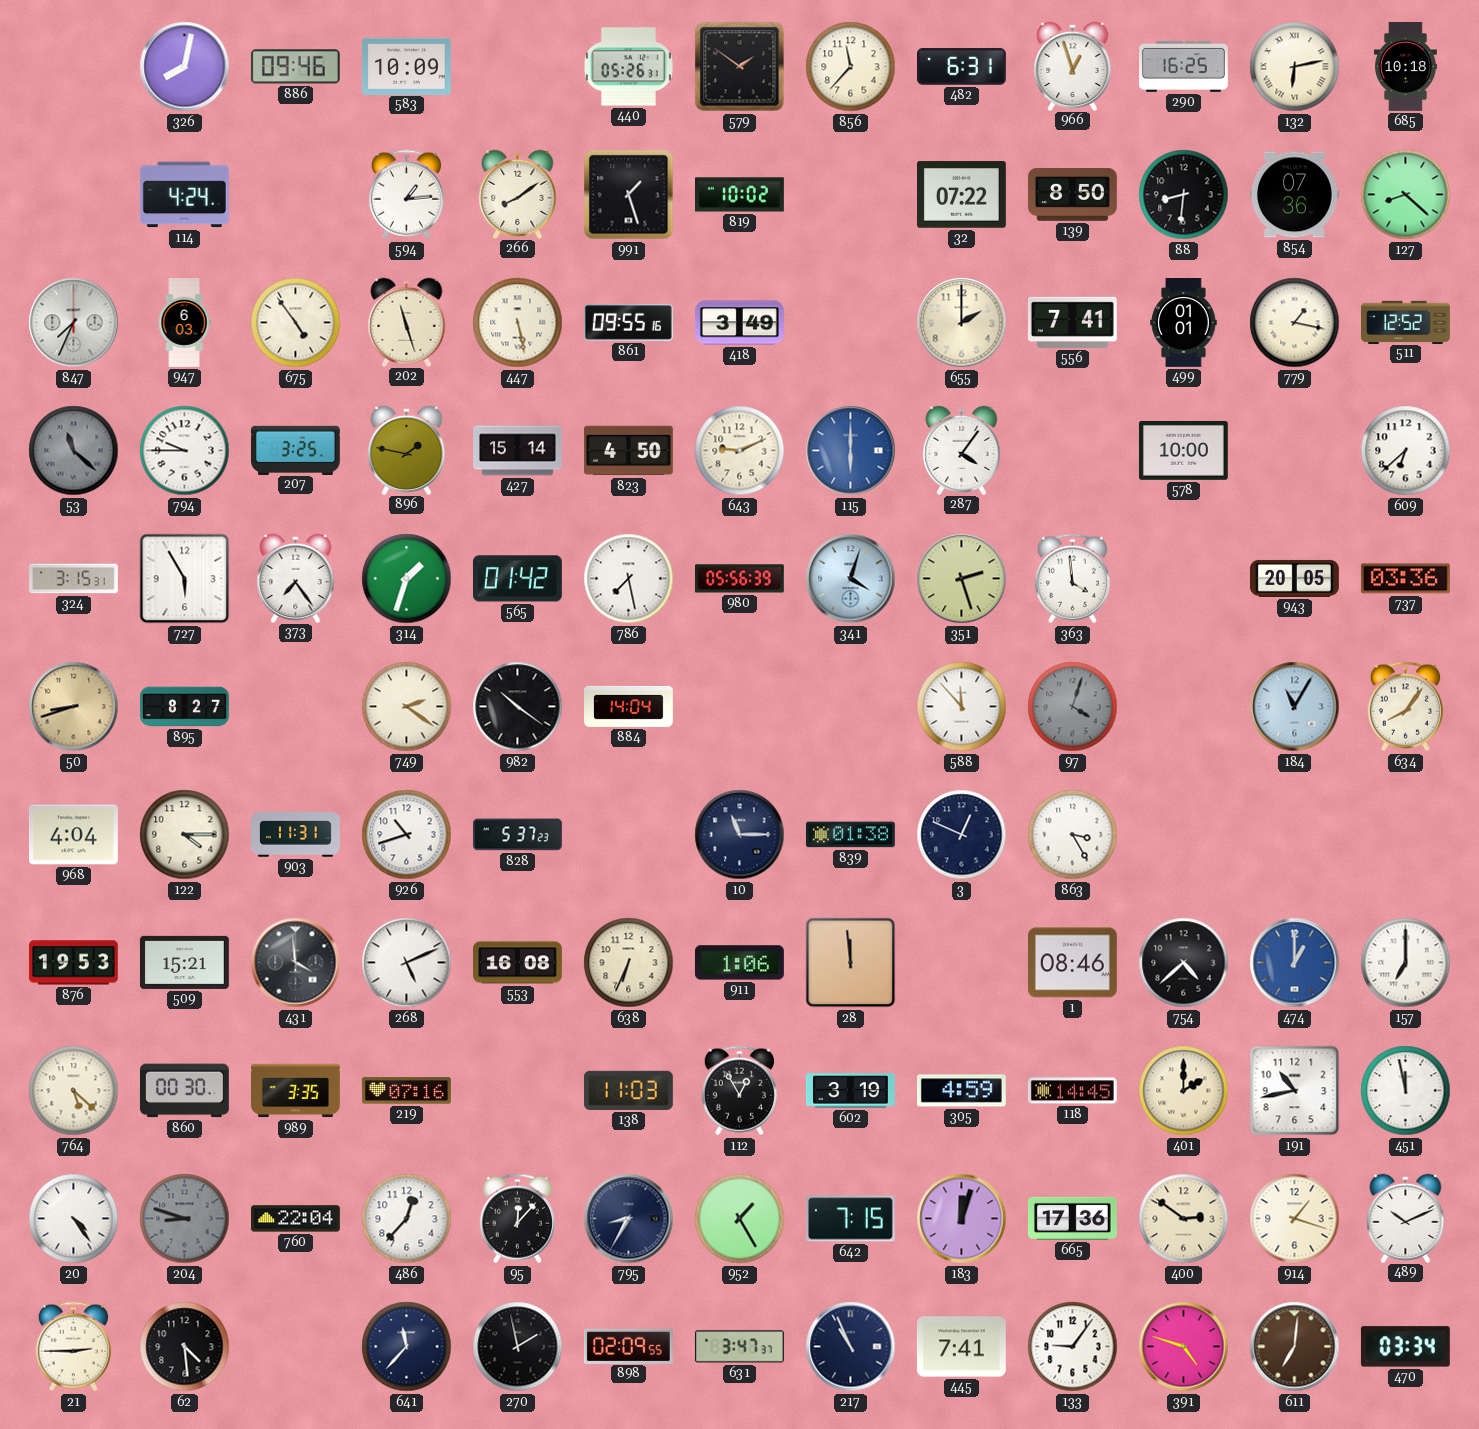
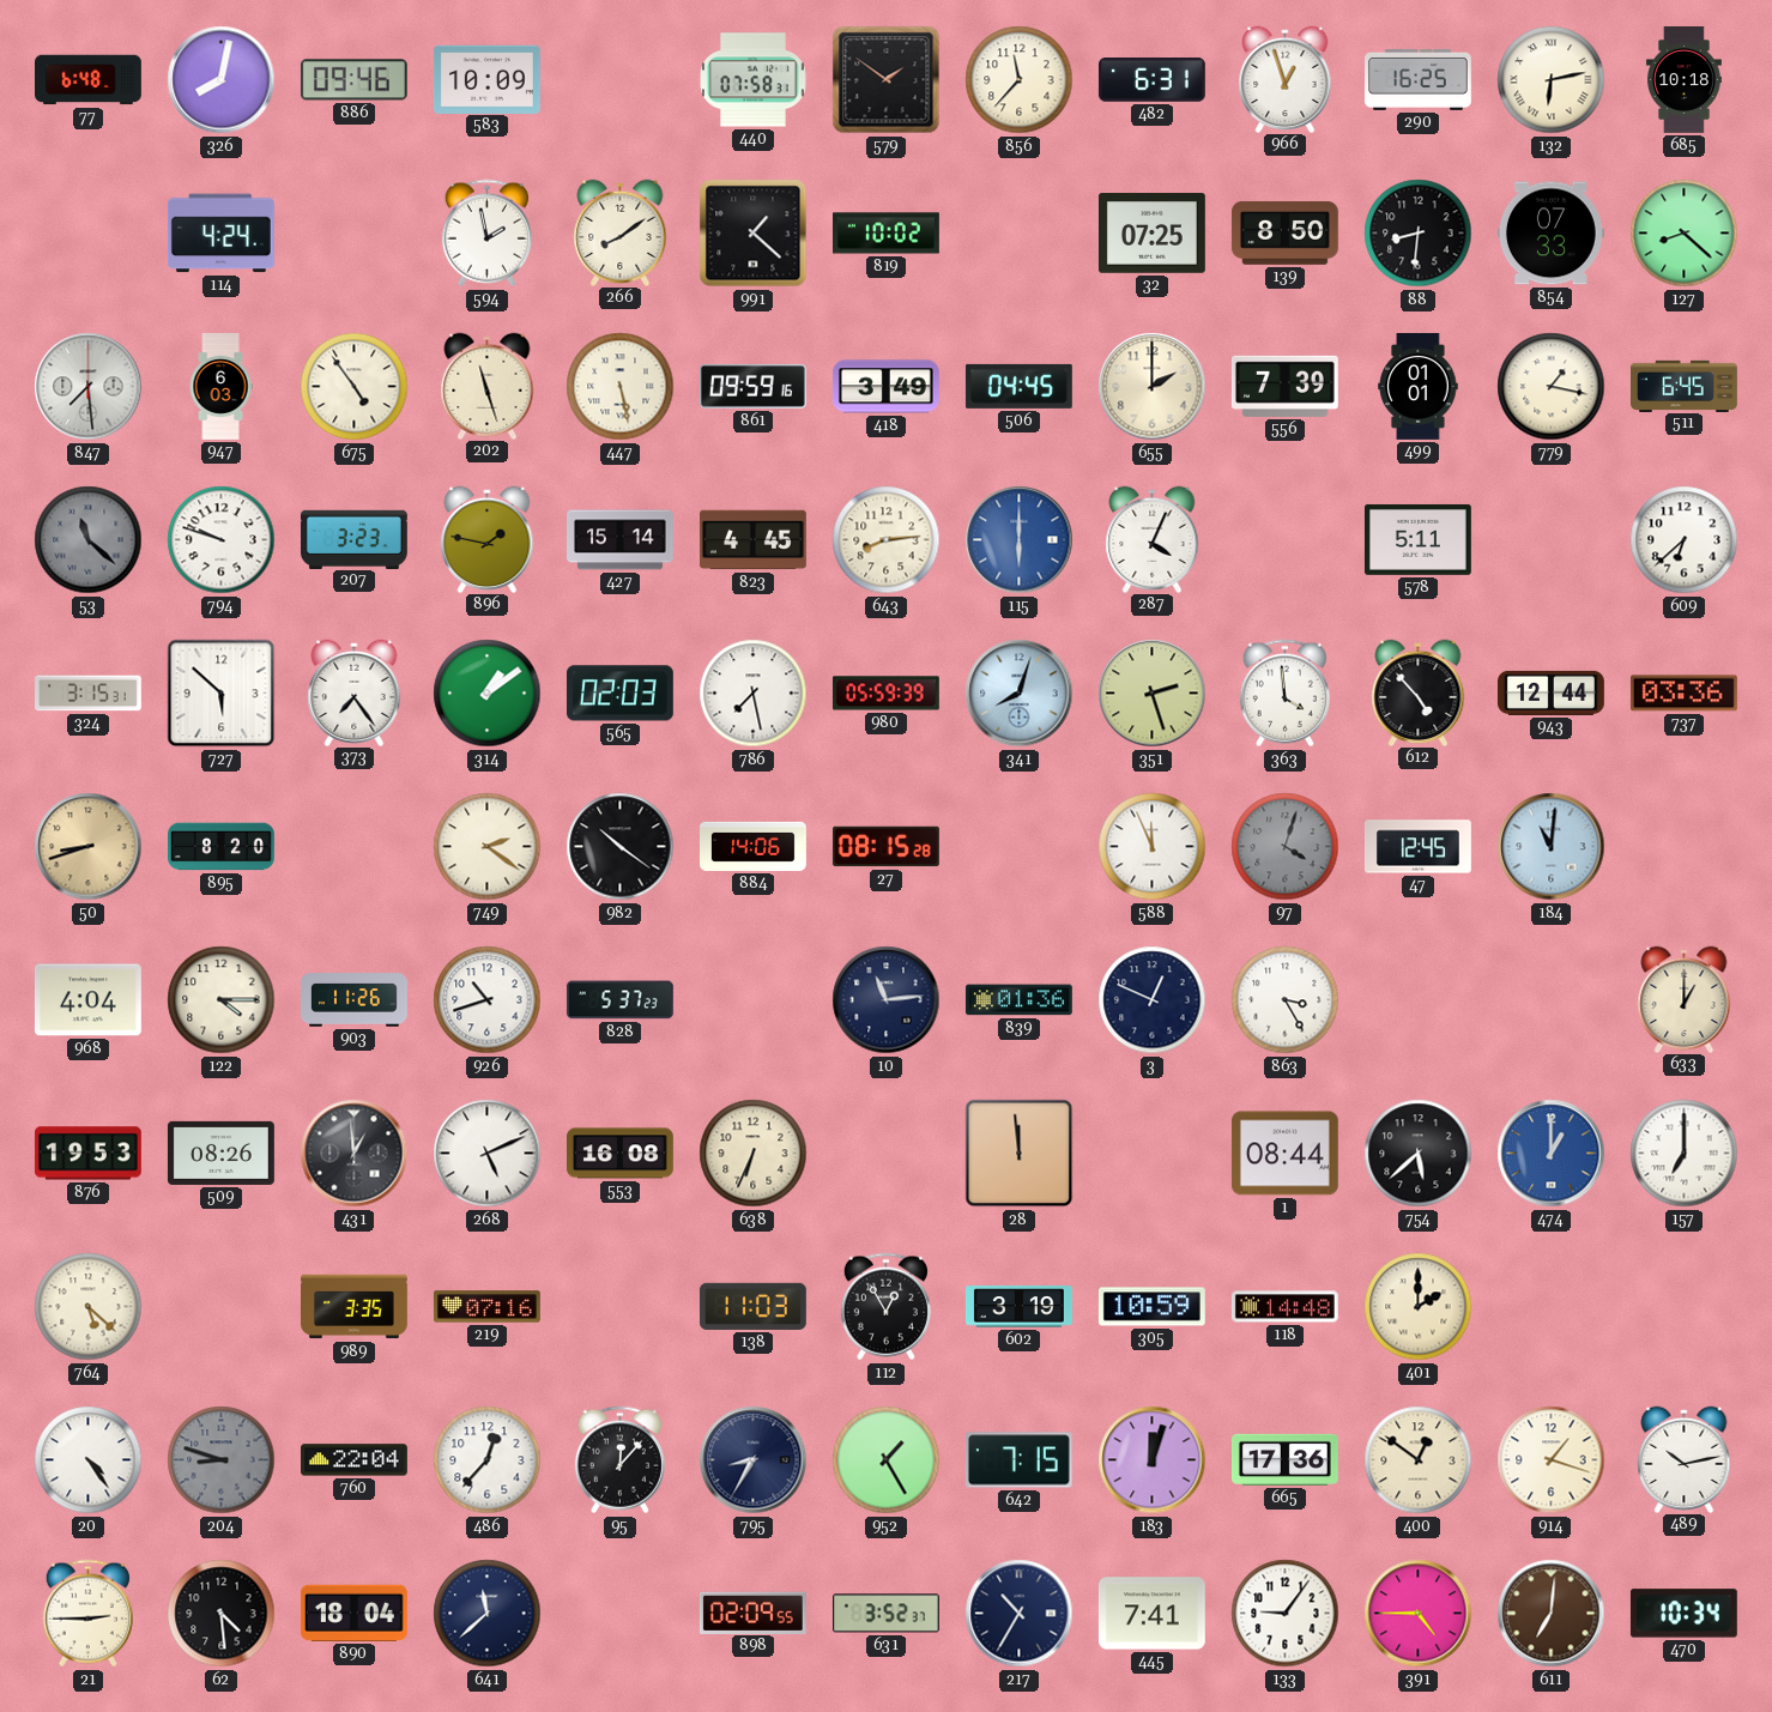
77: none -> 6:48 (89, 80)
440: 05:26 -> 07:58 (754, 80)
594: 1:14 -> 1:58 (486, 234)
991: 1:27 -> 1:22 (754, 234)
32: 07:22 -> 07:25 (1151, 234)
854: 07:36 -> 07:33 (1550, 234)
847: 7:34 -> 7:29 (89, 387)
861: 09:55 -> 09:59 (752, 387)
506: none -> 04:45 (1018, 386)
556: 7:41 -> 7:39 (1284, 386)
511: 12:52 -> 6:45 (1685, 386)
794: 9:45 -> 9:48 (222, 540)
207: 3:25 -> 3:23 (353, 539)
823: 4:50 -> 4:45 (752, 540)
643: 9:11 -> 8:14 (887, 540)
287: 4:06 -> 4:04 (1153, 539)
578: 10:00 -> 5:11 (1417, 540)
727: 5:55 -> 5:52 (222, 694)
314: 1:33 -> 1:09 (488, 694)
565: 01:42 -> 02:03 (619, 694)
980: 05:56 -> 05:59 (885, 694)
341: 4:03 -> 8:03 (1020, 694)
612: none -> 4:53 (1419, 692)
943: 20:05 -> 12:44 (1552, 692)
895: 8:27 -> 8:20 (222, 847)
884: 14:04 -> 14:06 (754, 846)
27: none -> 08:15 (885, 847)
588: 11:53 -> 11:56 (1153, 847)
47: none -> 12:45 (1419, 847)
184: 11:05 -> 11:01 (1552, 847)
634: 8:06 -> none (1405, 707)
903: 11:31 -> 11:26 (355, 1000)
10: 11:15 -> 11:14 (887, 1000)
839: 01:38 -> 01:36 (1018, 1000)
633: none -> 1:00 (1685, 999)
509: 15:21 -> 08:26 (220, 1153)
431: 3:59 -> 12:59 (355, 1154)
911: 1:06 -> none (739, 963)
1: 08:46 -> 08:44 (1284, 1154)
754: 4:38 -> 5:38 (1419, 1154)
860: 00:30 -> none (184, 1091)
305: 4:59 -> 10:59 (1151, 1307)
118: 14:45 -> 14:48 (1284, 1307)
191: 10:43 -> none (1295, 1091)
451: 11:58 -> none (1406, 1091)
400: 2:51 -> 12:51 (1419, 1460)
489: 10:11 -> 10:13 (1685, 1459)
890: none -> 18:04 (353, 1613)
641: 11:37 -> 11:38 (488, 1614)
270: 1:58 -> none (518, 1347)
631: 3:47 -> 3:52 (885, 1614)
217: 10:56 -> 10:35 (1020, 1614)
391: 4:48 -> 4:45 (1419, 1614)
470: 03:34 -> 10:34 (1683, 1614)
